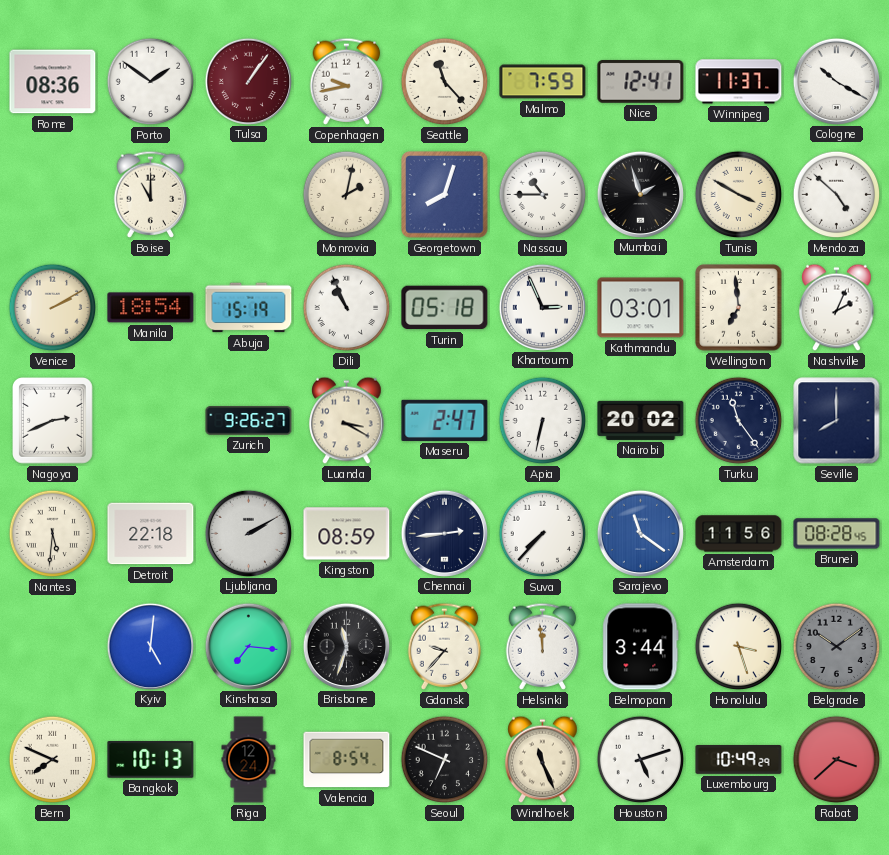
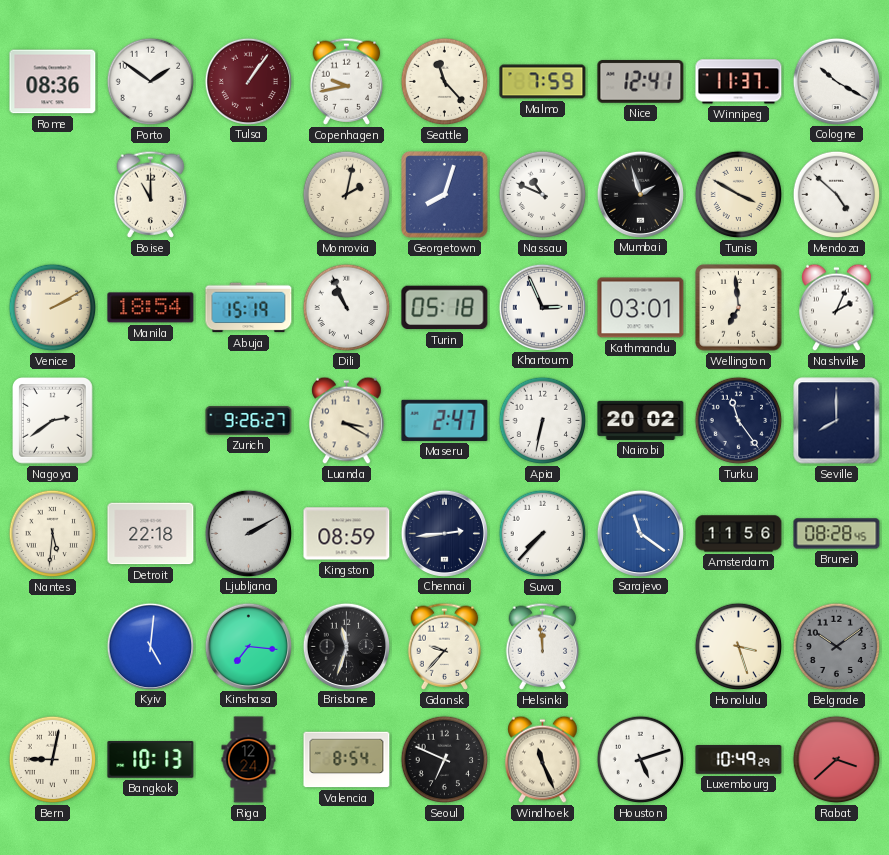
Nassau: 10:45 -> 10:49 (543, 195)
Nagoya: 2:41 -> 2:39 (53, 421)
Belmopan: 3:44 -> none (641, 647)
Bern: 7:49 -> 9:02 (53, 760)
